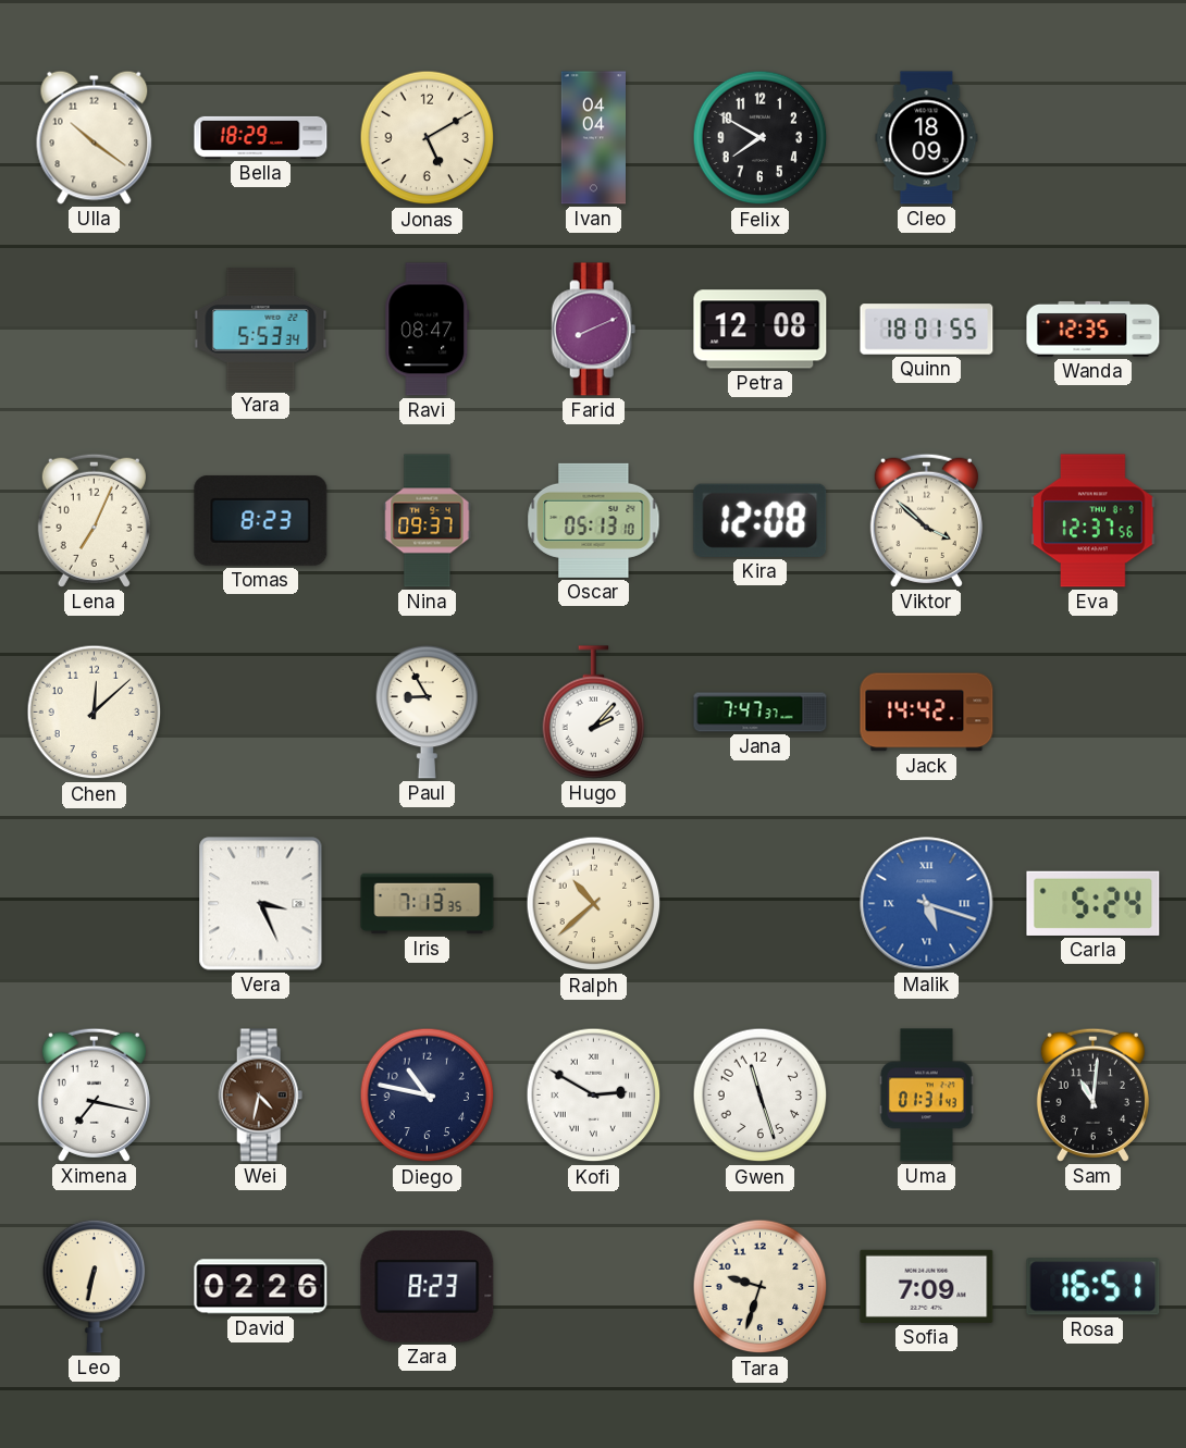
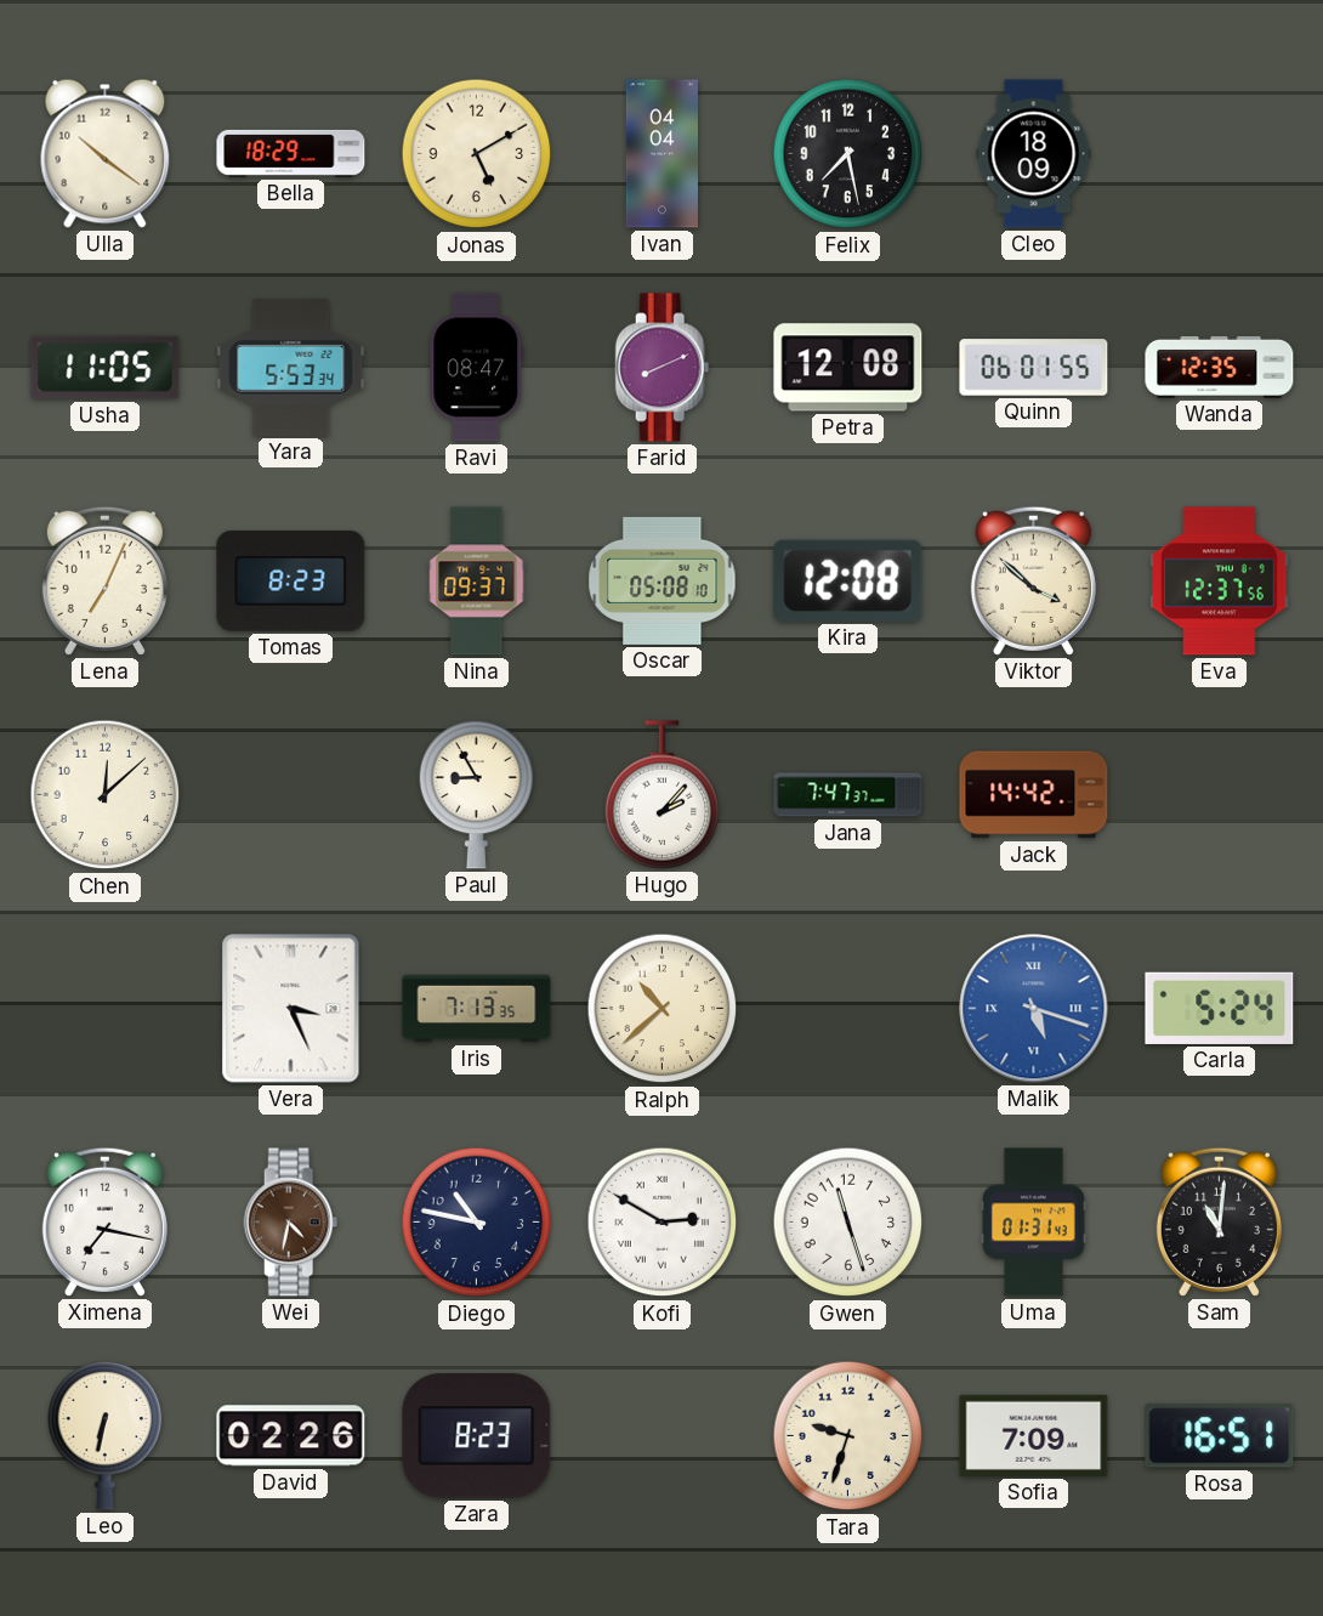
Felix: 7:50 -> 7:28 (848, 154)
Usha: none -> 11:05 (106, 368)
Quinn: 18:01 -> 06:01 (1034, 368)
Oscar: 05:13 -> 05:08 (663, 580)
